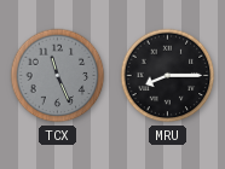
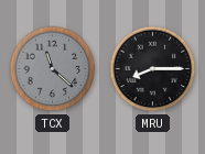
TCX: 11:26 -> 11:22 (53, 69)
